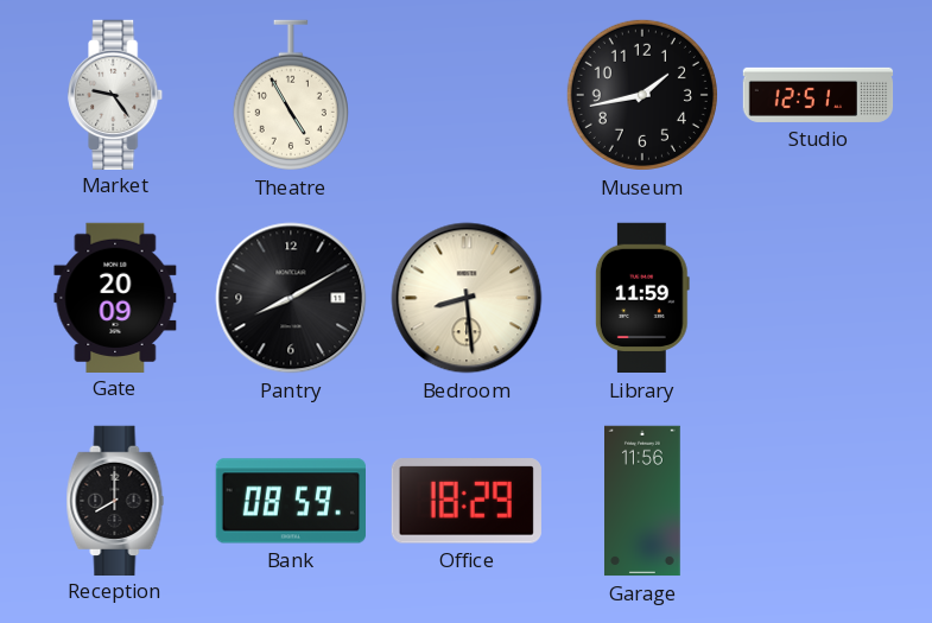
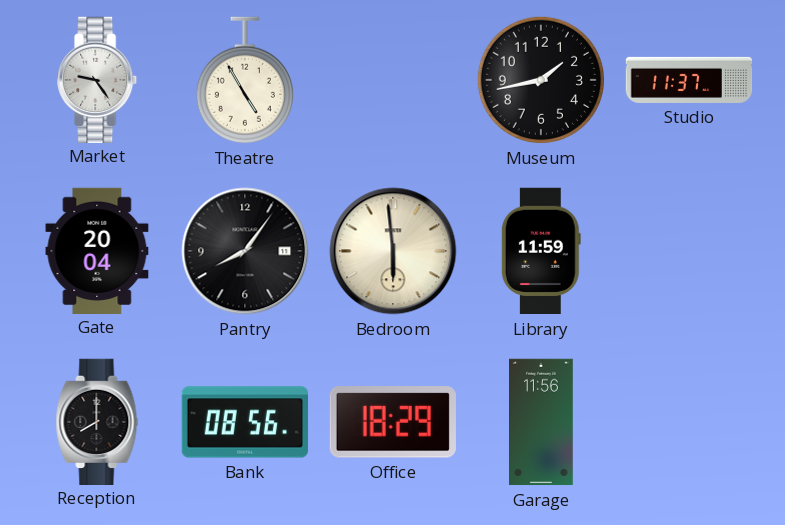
Studio: 12:51 -> 11:37 (689, 80)
Gate: 20:09 -> 20:04 (97, 250)
Pantry: 8:10 -> 8:06 (245, 251)
Bedroom: 8:29 -> 5:59 (393, 251)
Bank: 08:59 -> 08:56 (244, 422)
